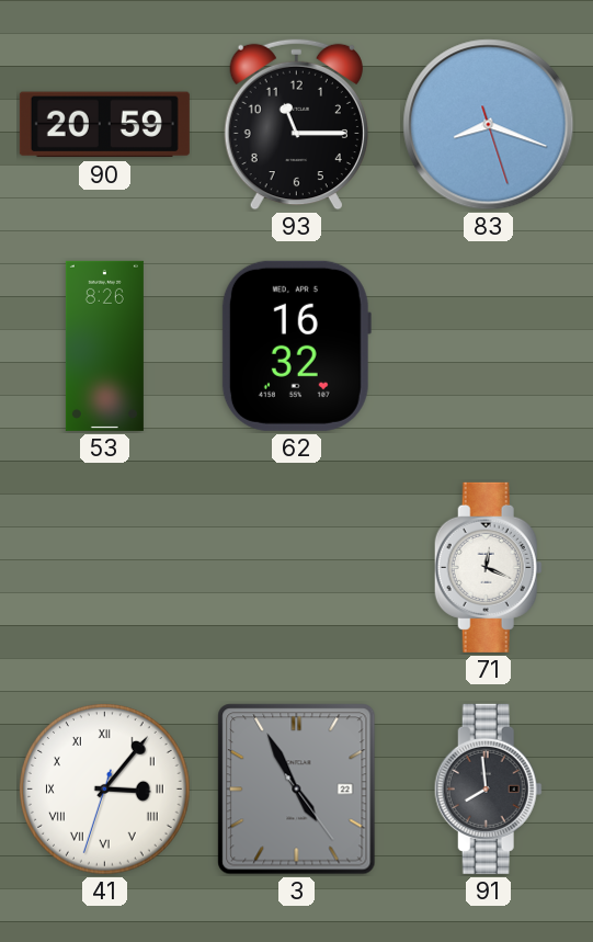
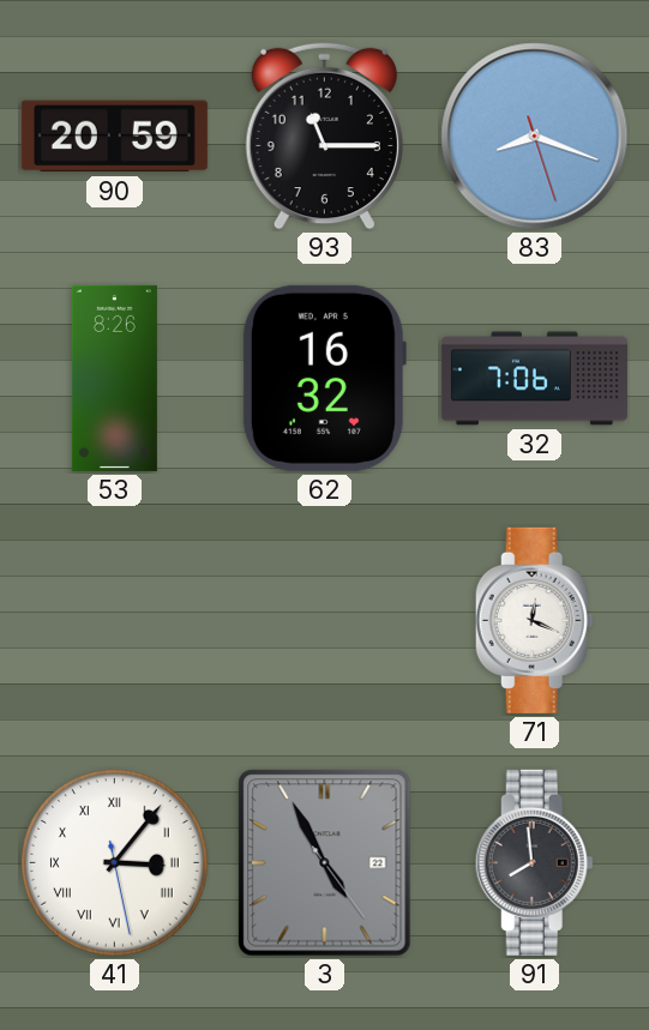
32: none -> 7:06 (534, 379)
41: 3:06:33 -> 3:06:28 (115, 863)
